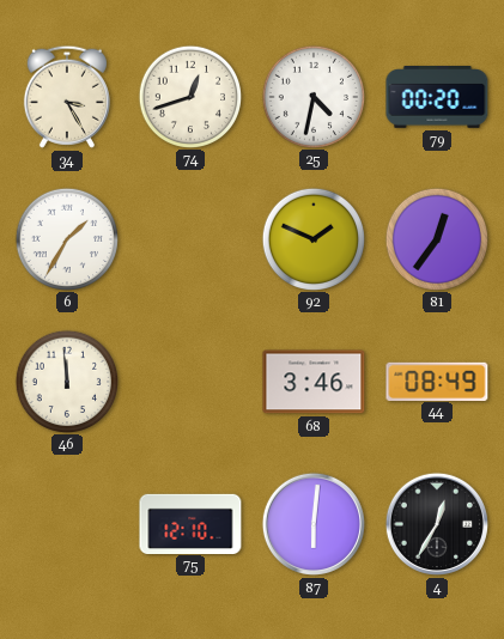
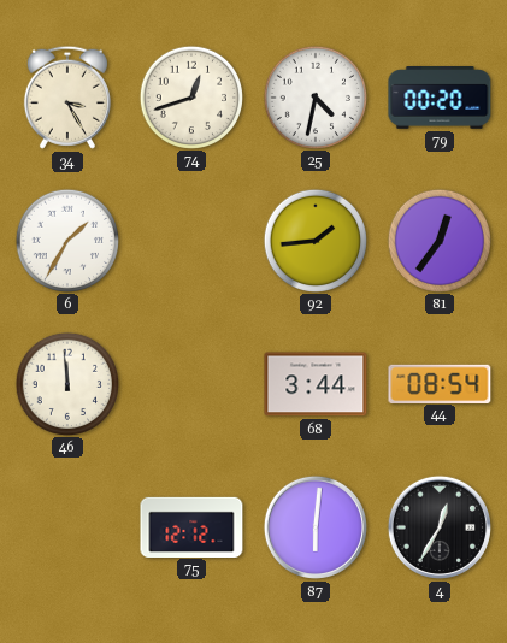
92: 1:49 -> 1:44 (314, 240)
68: 3:46 -> 3:44 (316, 384)
44: 08:49 -> 08:54 (440, 383)
75: 12:10 -> 12:12 (191, 526)
